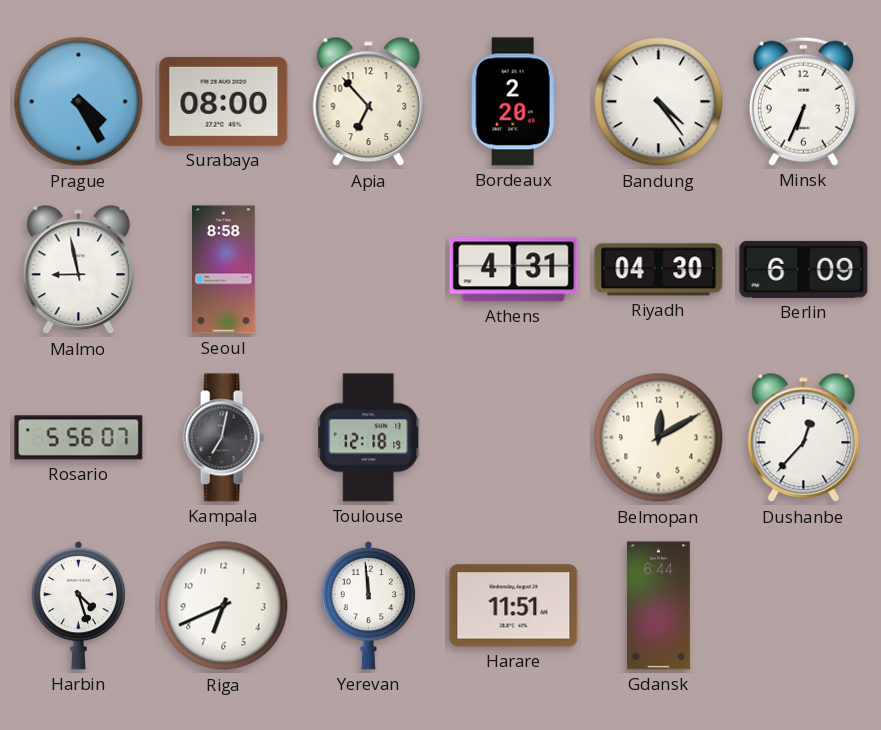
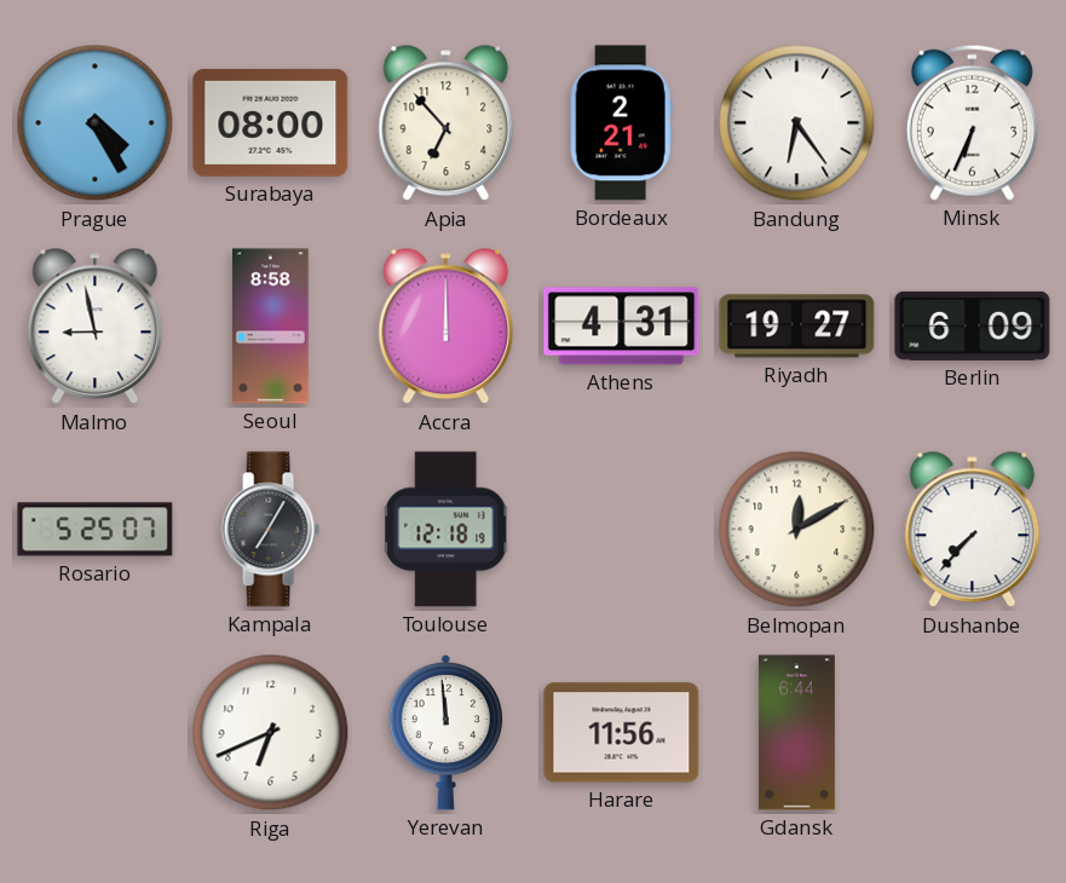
Bordeaux: 2:20 -> 2:21 (621, 123)
Bandung: 4:24 -> 6:24 (797, 123)
Accra: none -> 12:00 (446, 327)
Riyadh: 04:30 -> 19:27 (797, 327)
Rosario: 5:56 -> 5:25 (96, 530)
Kampala: 7:02 -> 7:05 (270, 530)
Dushanbe: 12:37 -> 7:37 (973, 530)
Harbin: 4:27 -> none (79, 605)
Harare: 11:51 -> 11:56 (622, 733)
